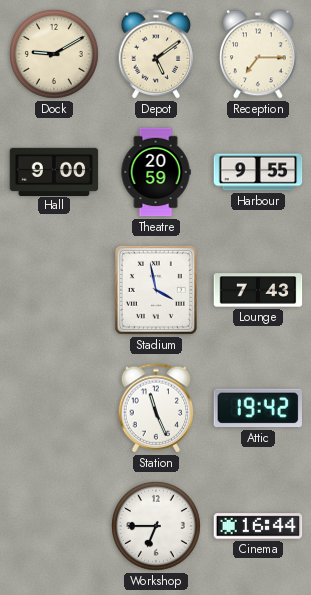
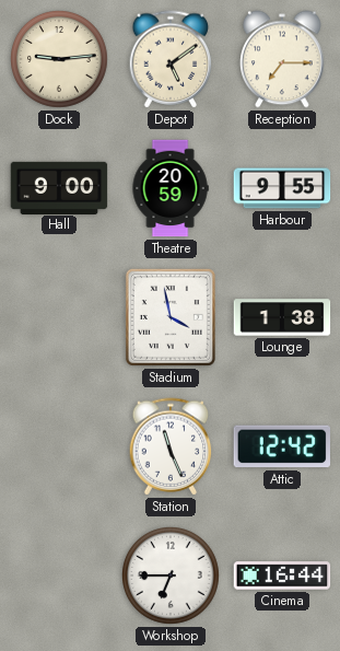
Dock: 9:10 -> 9:14 (60, 60)
Lounge: 7:43 -> 1:38 (282, 317)
Attic: 19:42 -> 12:42 (281, 446)
